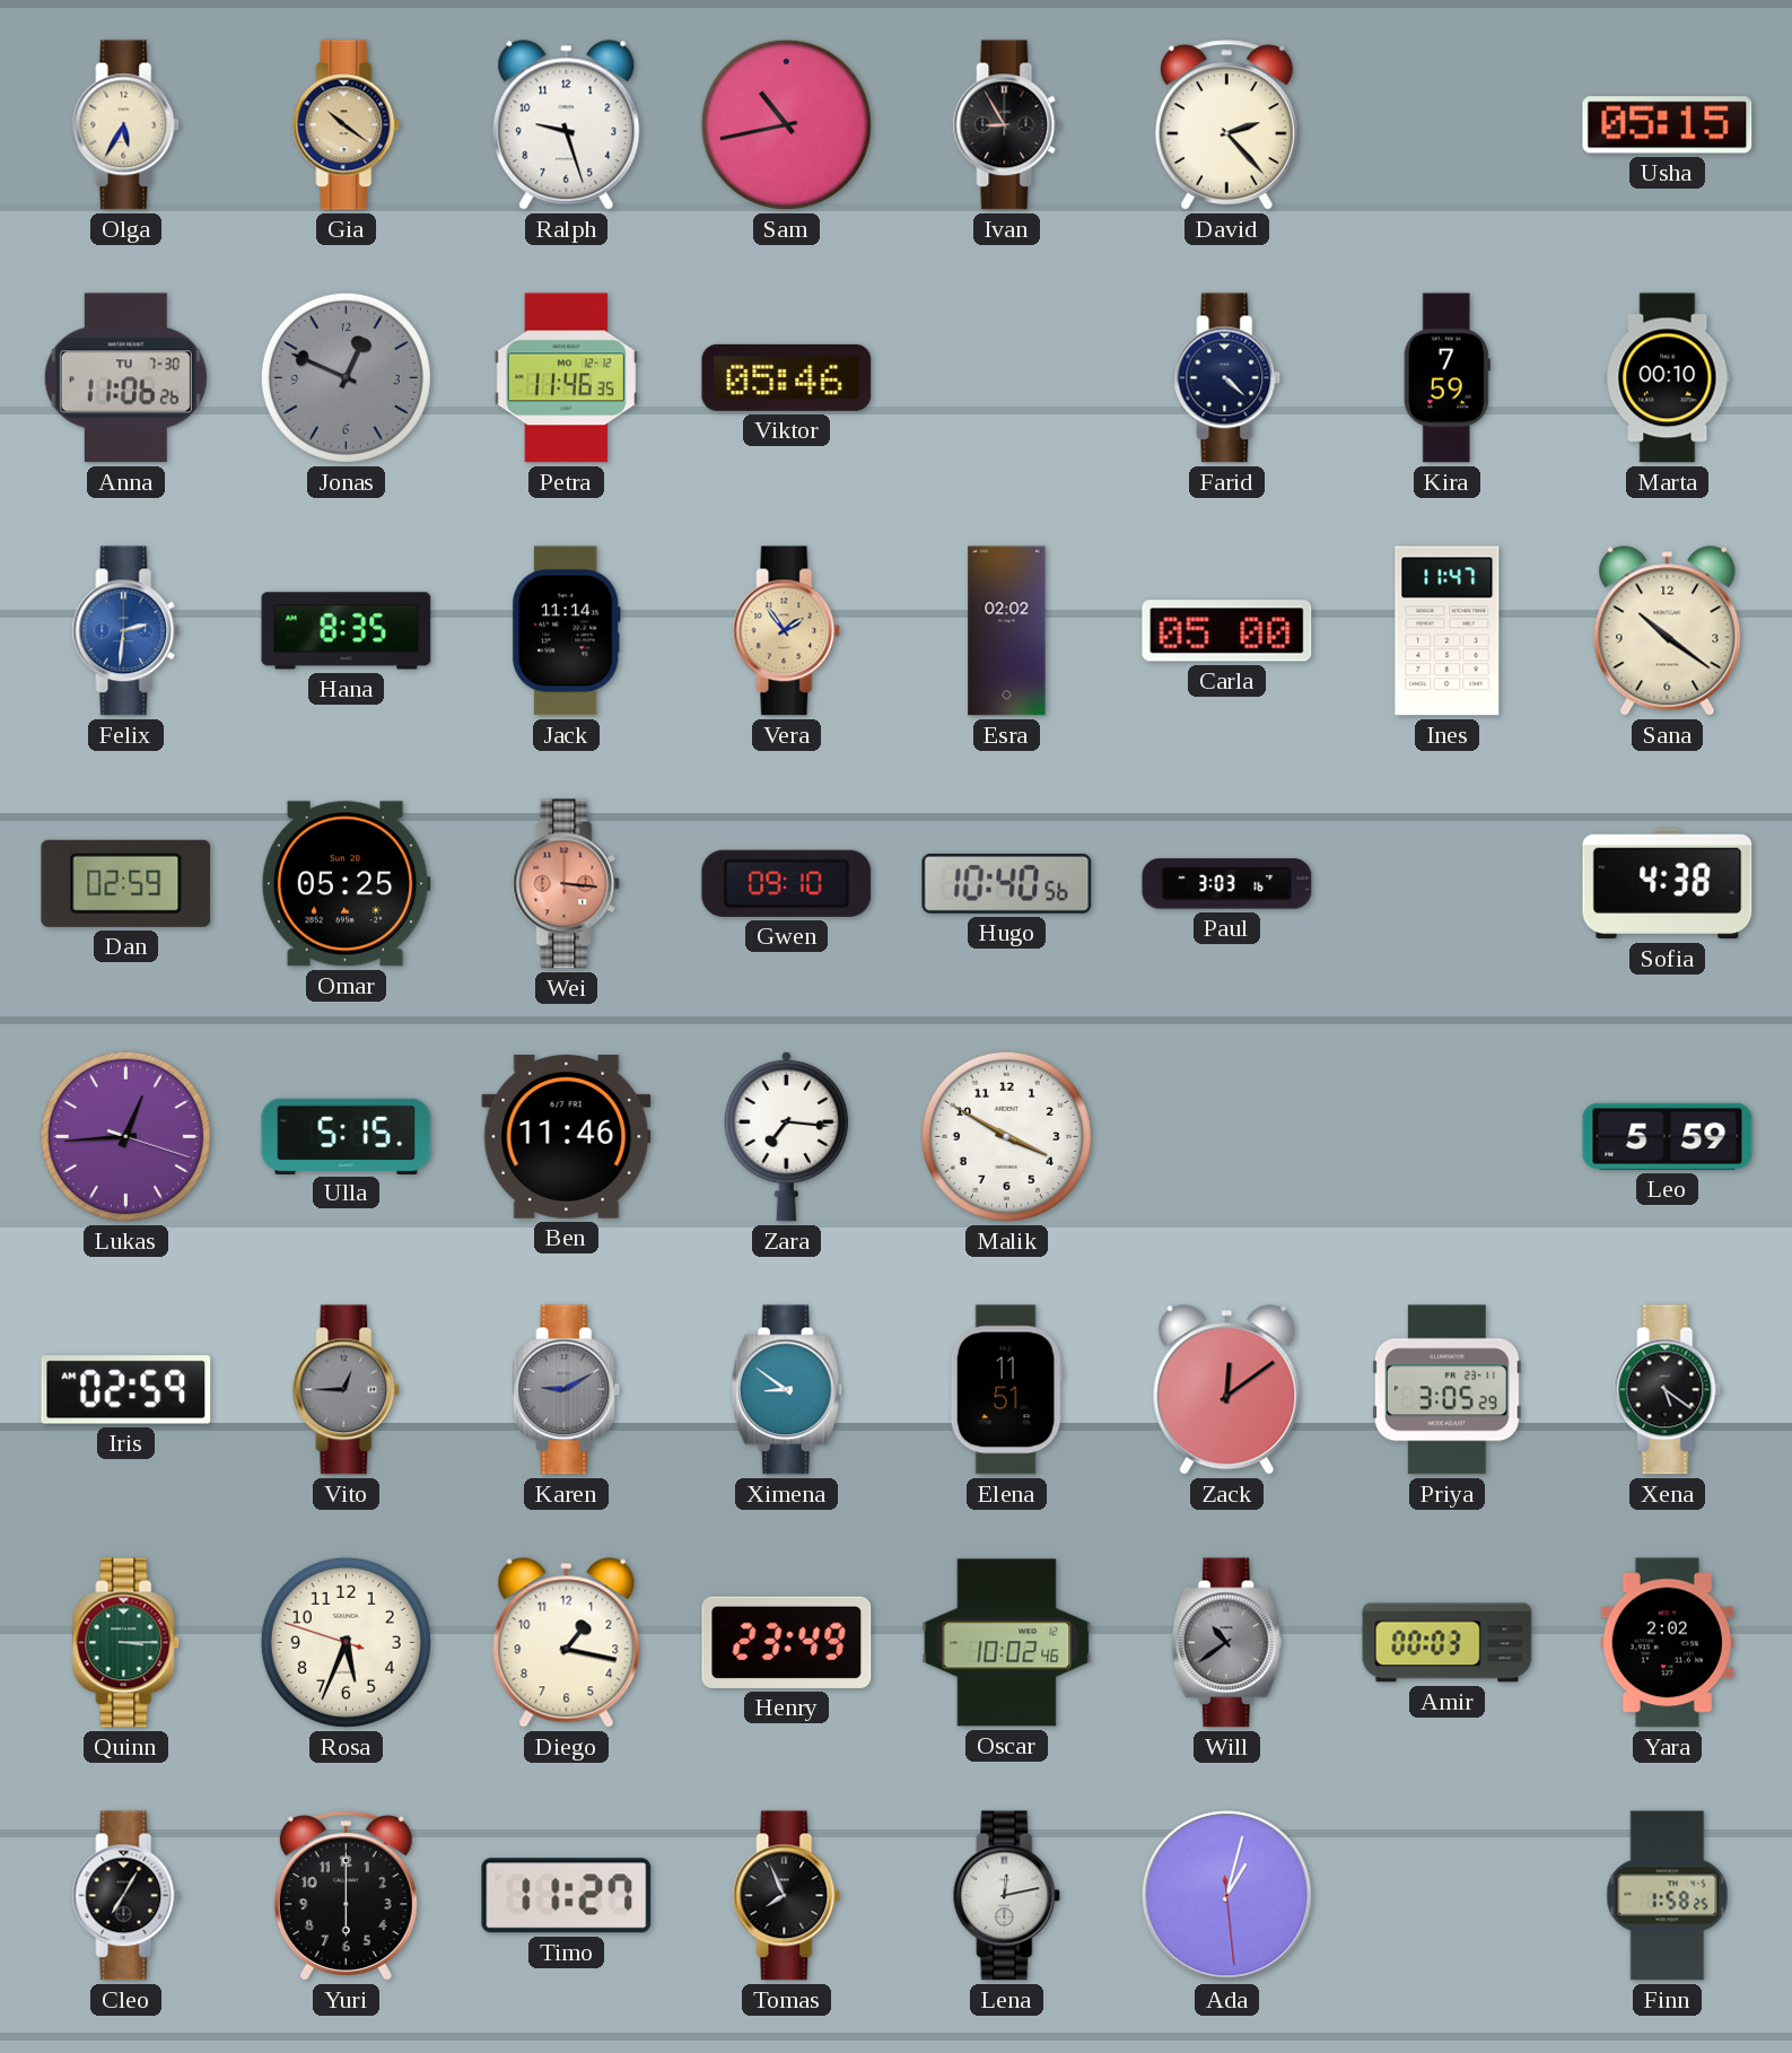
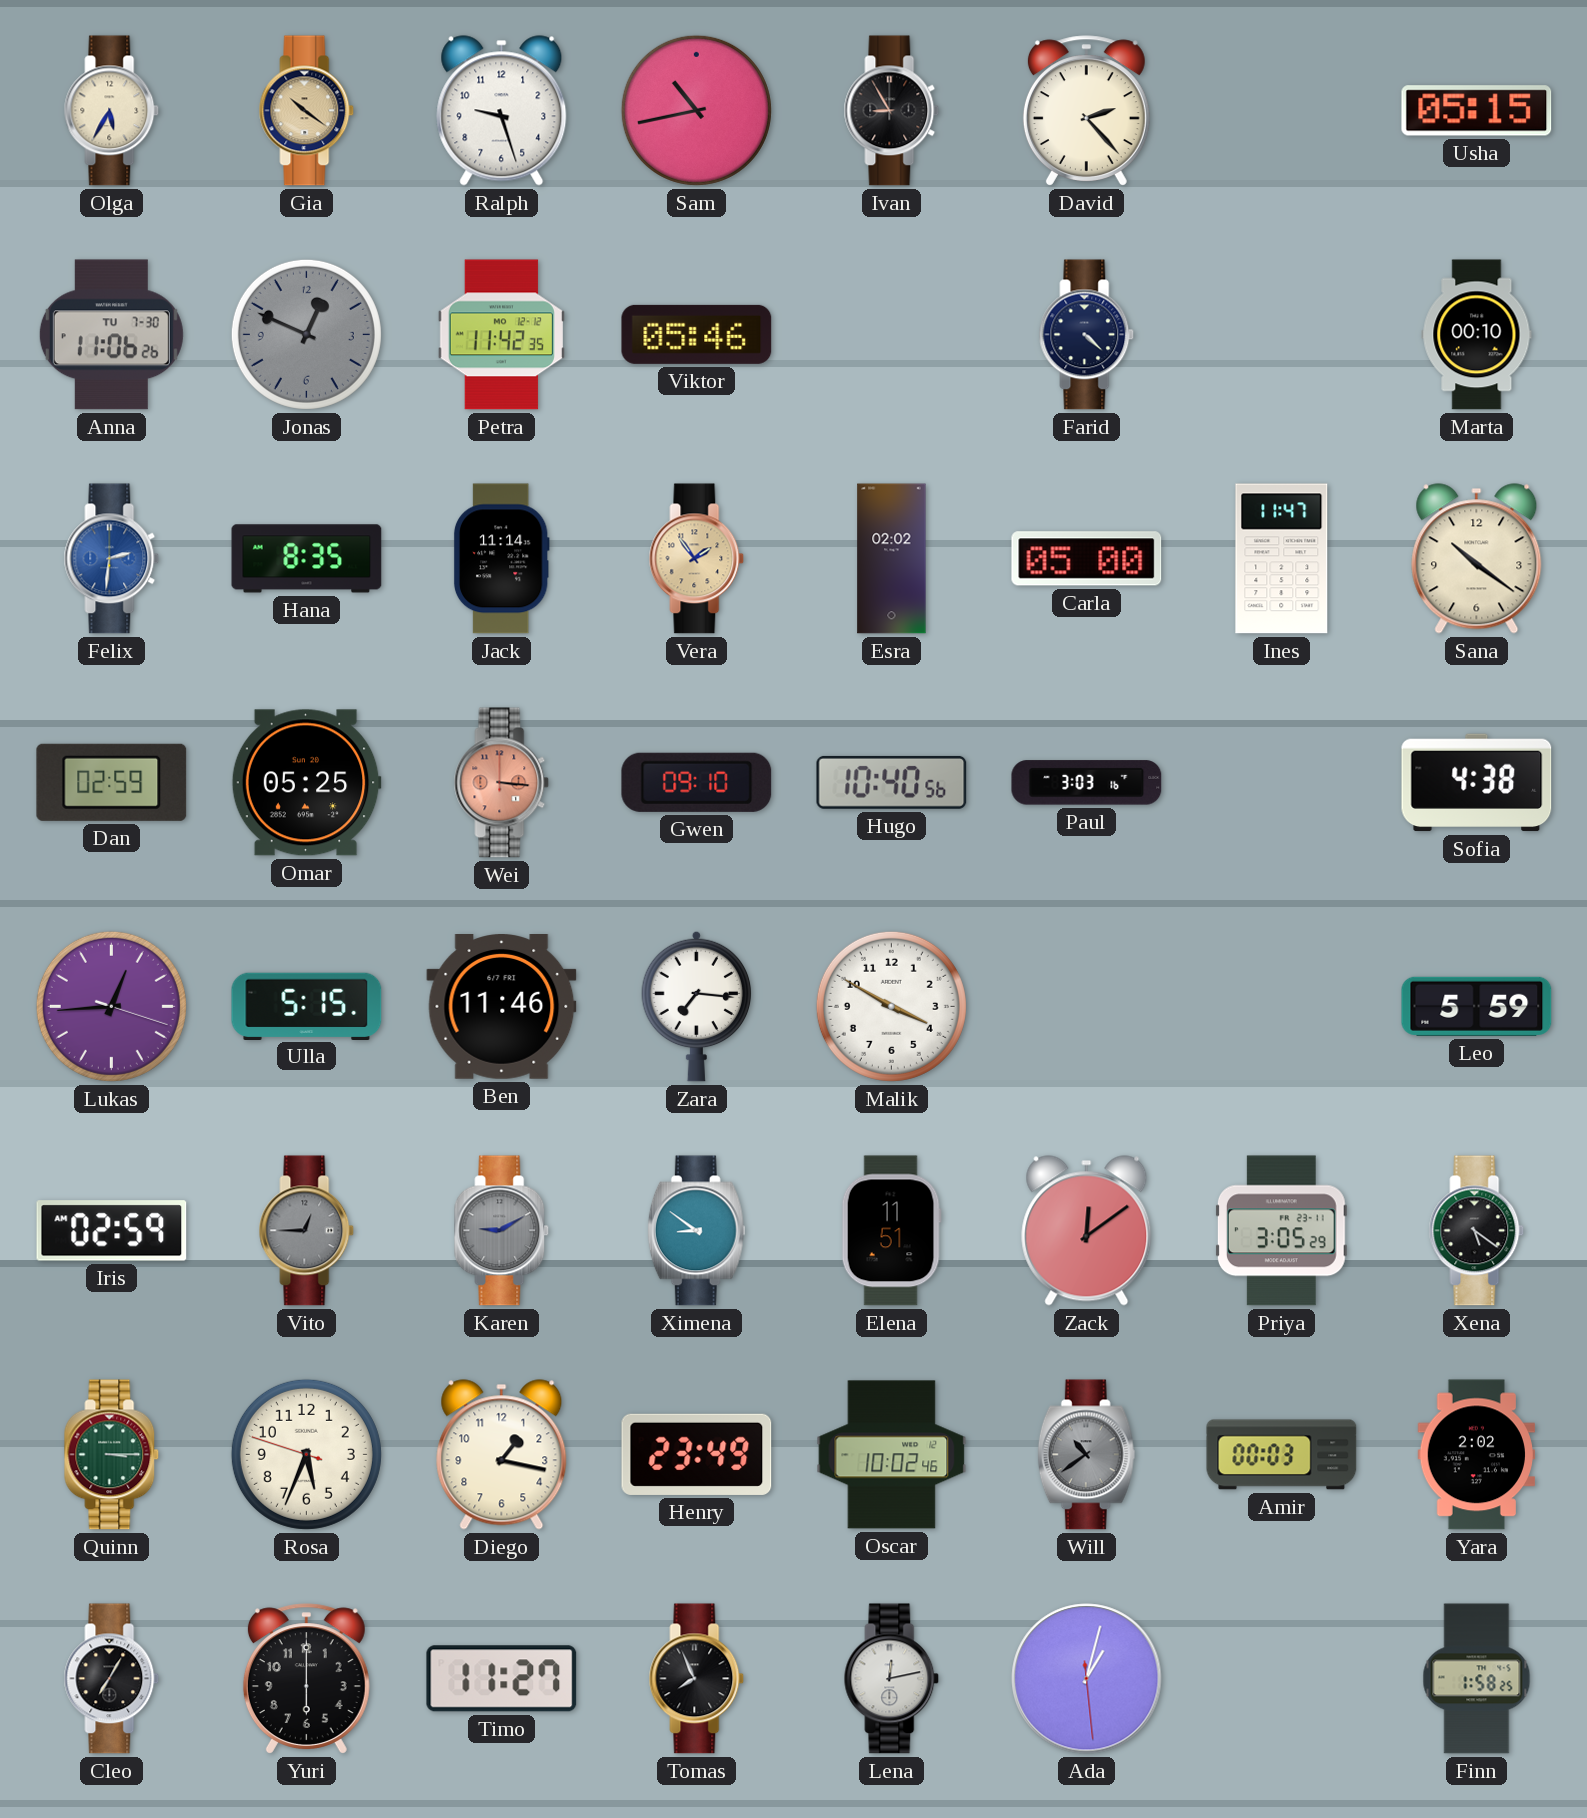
Petra: 11:46 -> 11:42 (501, 335)
Kira: 7:59 -> none (1446, 378)
